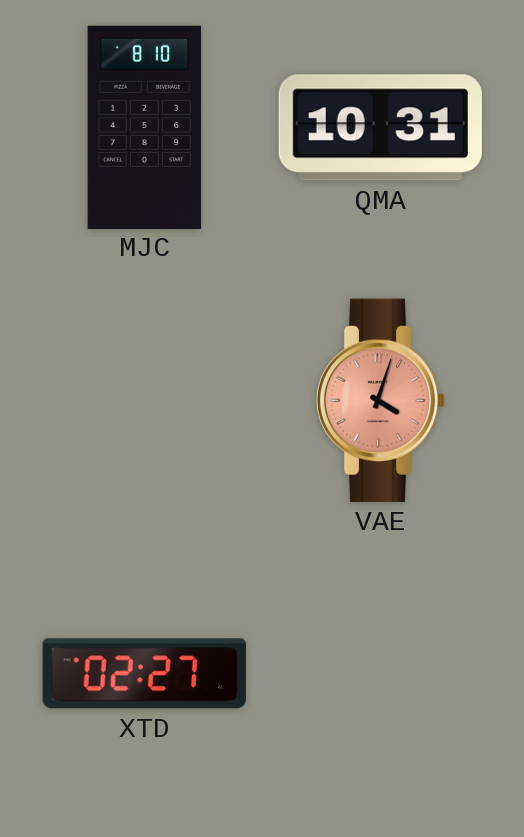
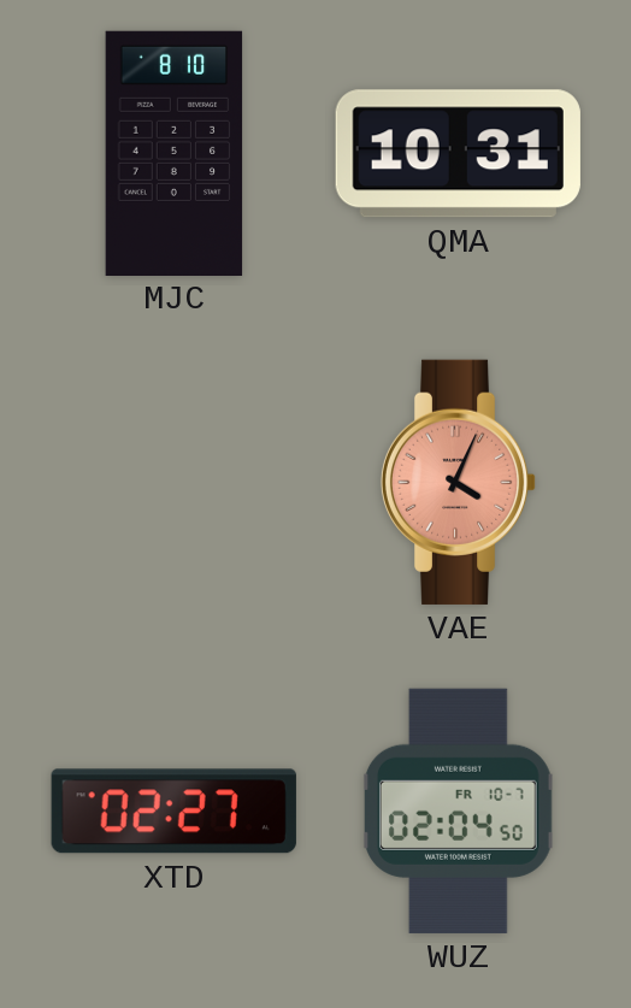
VAE: 4:03 -> 4:04 (459, 482)
WUZ: none -> 02:04 (458, 810)
